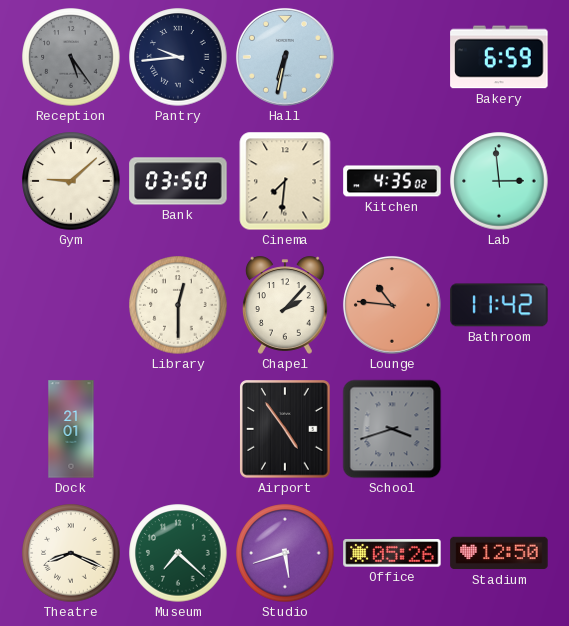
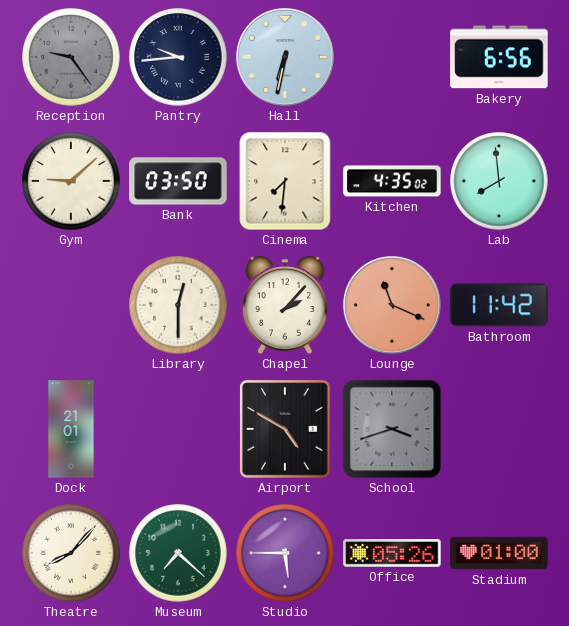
Reception: 5:24 -> 9:24 (71, 57)
Bakery: 6:59 -> 6:56 (499, 57)
Lab: 2:59 -> 7:59 (499, 181)
Lounge: 10:46 -> 11:19 (392, 305)
Airport: 4:54 -> 4:50 (285, 429)
Theatre: 8:19 -> 8:07 (71, 553)
Studio: 5:42 -> 5:45 (285, 553)
Stadium: 12:50 -> 01:00 (499, 553)
